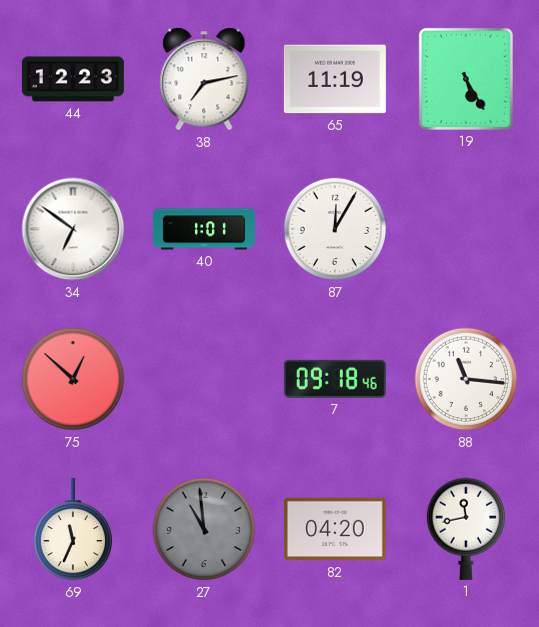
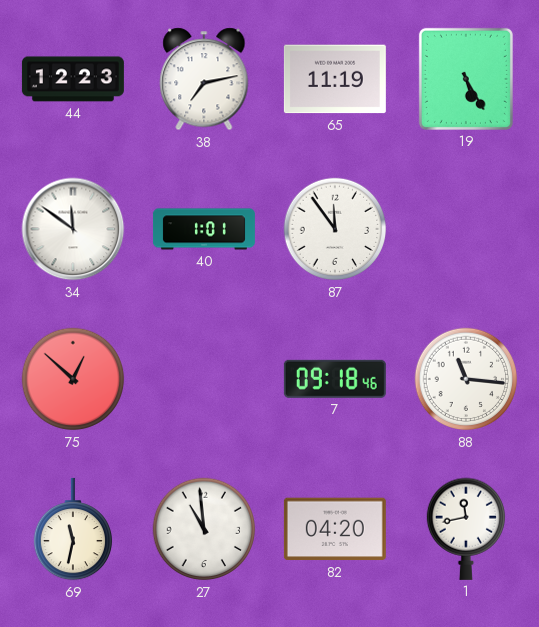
34: 6:51 -> 11:51 (73, 229)
87: 12:05 -> 11:54 (335, 229)
69: 11:34 -> 11:32 (72, 529)
27 dial: grey -> white (204, 529)
